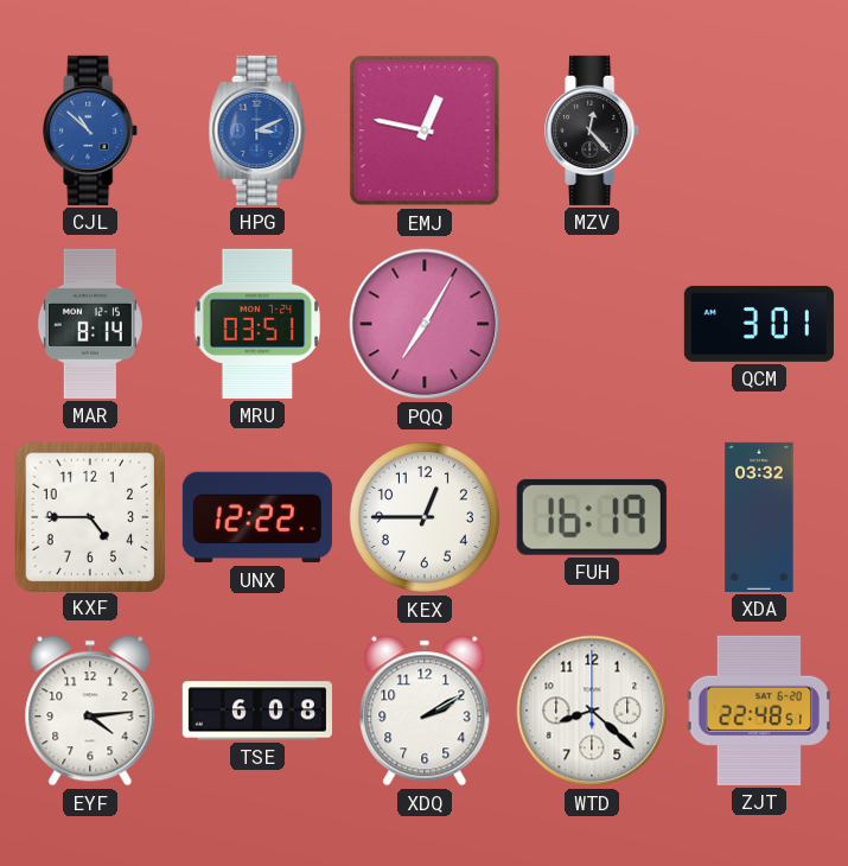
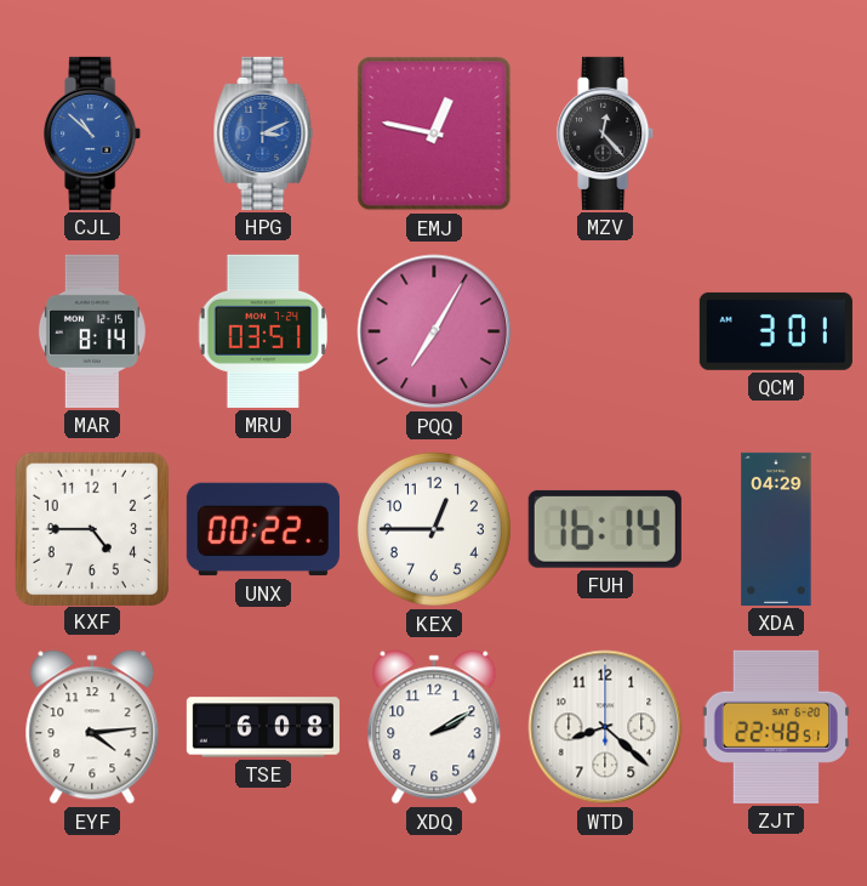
UNX: 12:22 -> 00:22 (263, 529)
FUH: 16:19 -> 16:14 (605, 529)
XDA: 03:32 -> 04:29 (776, 529)
